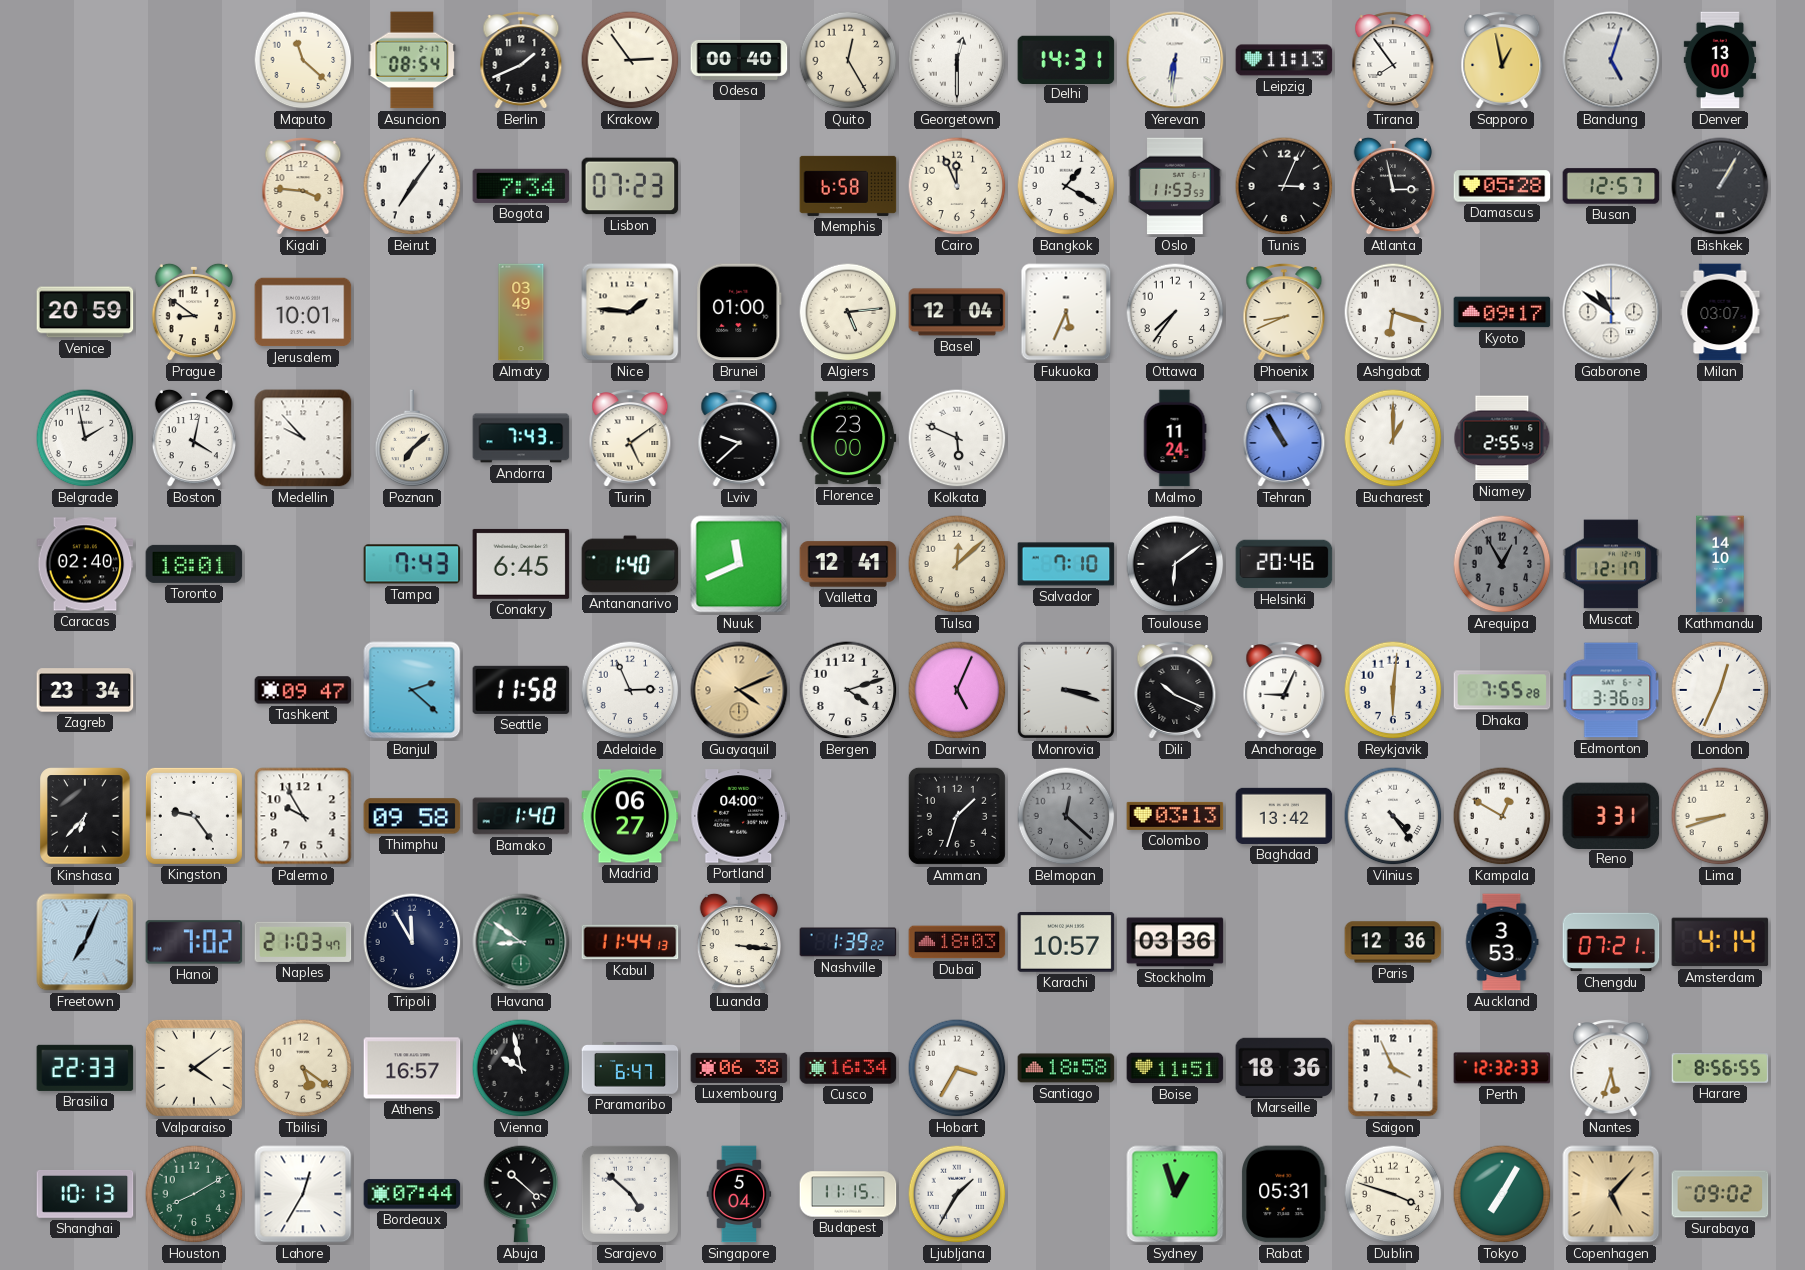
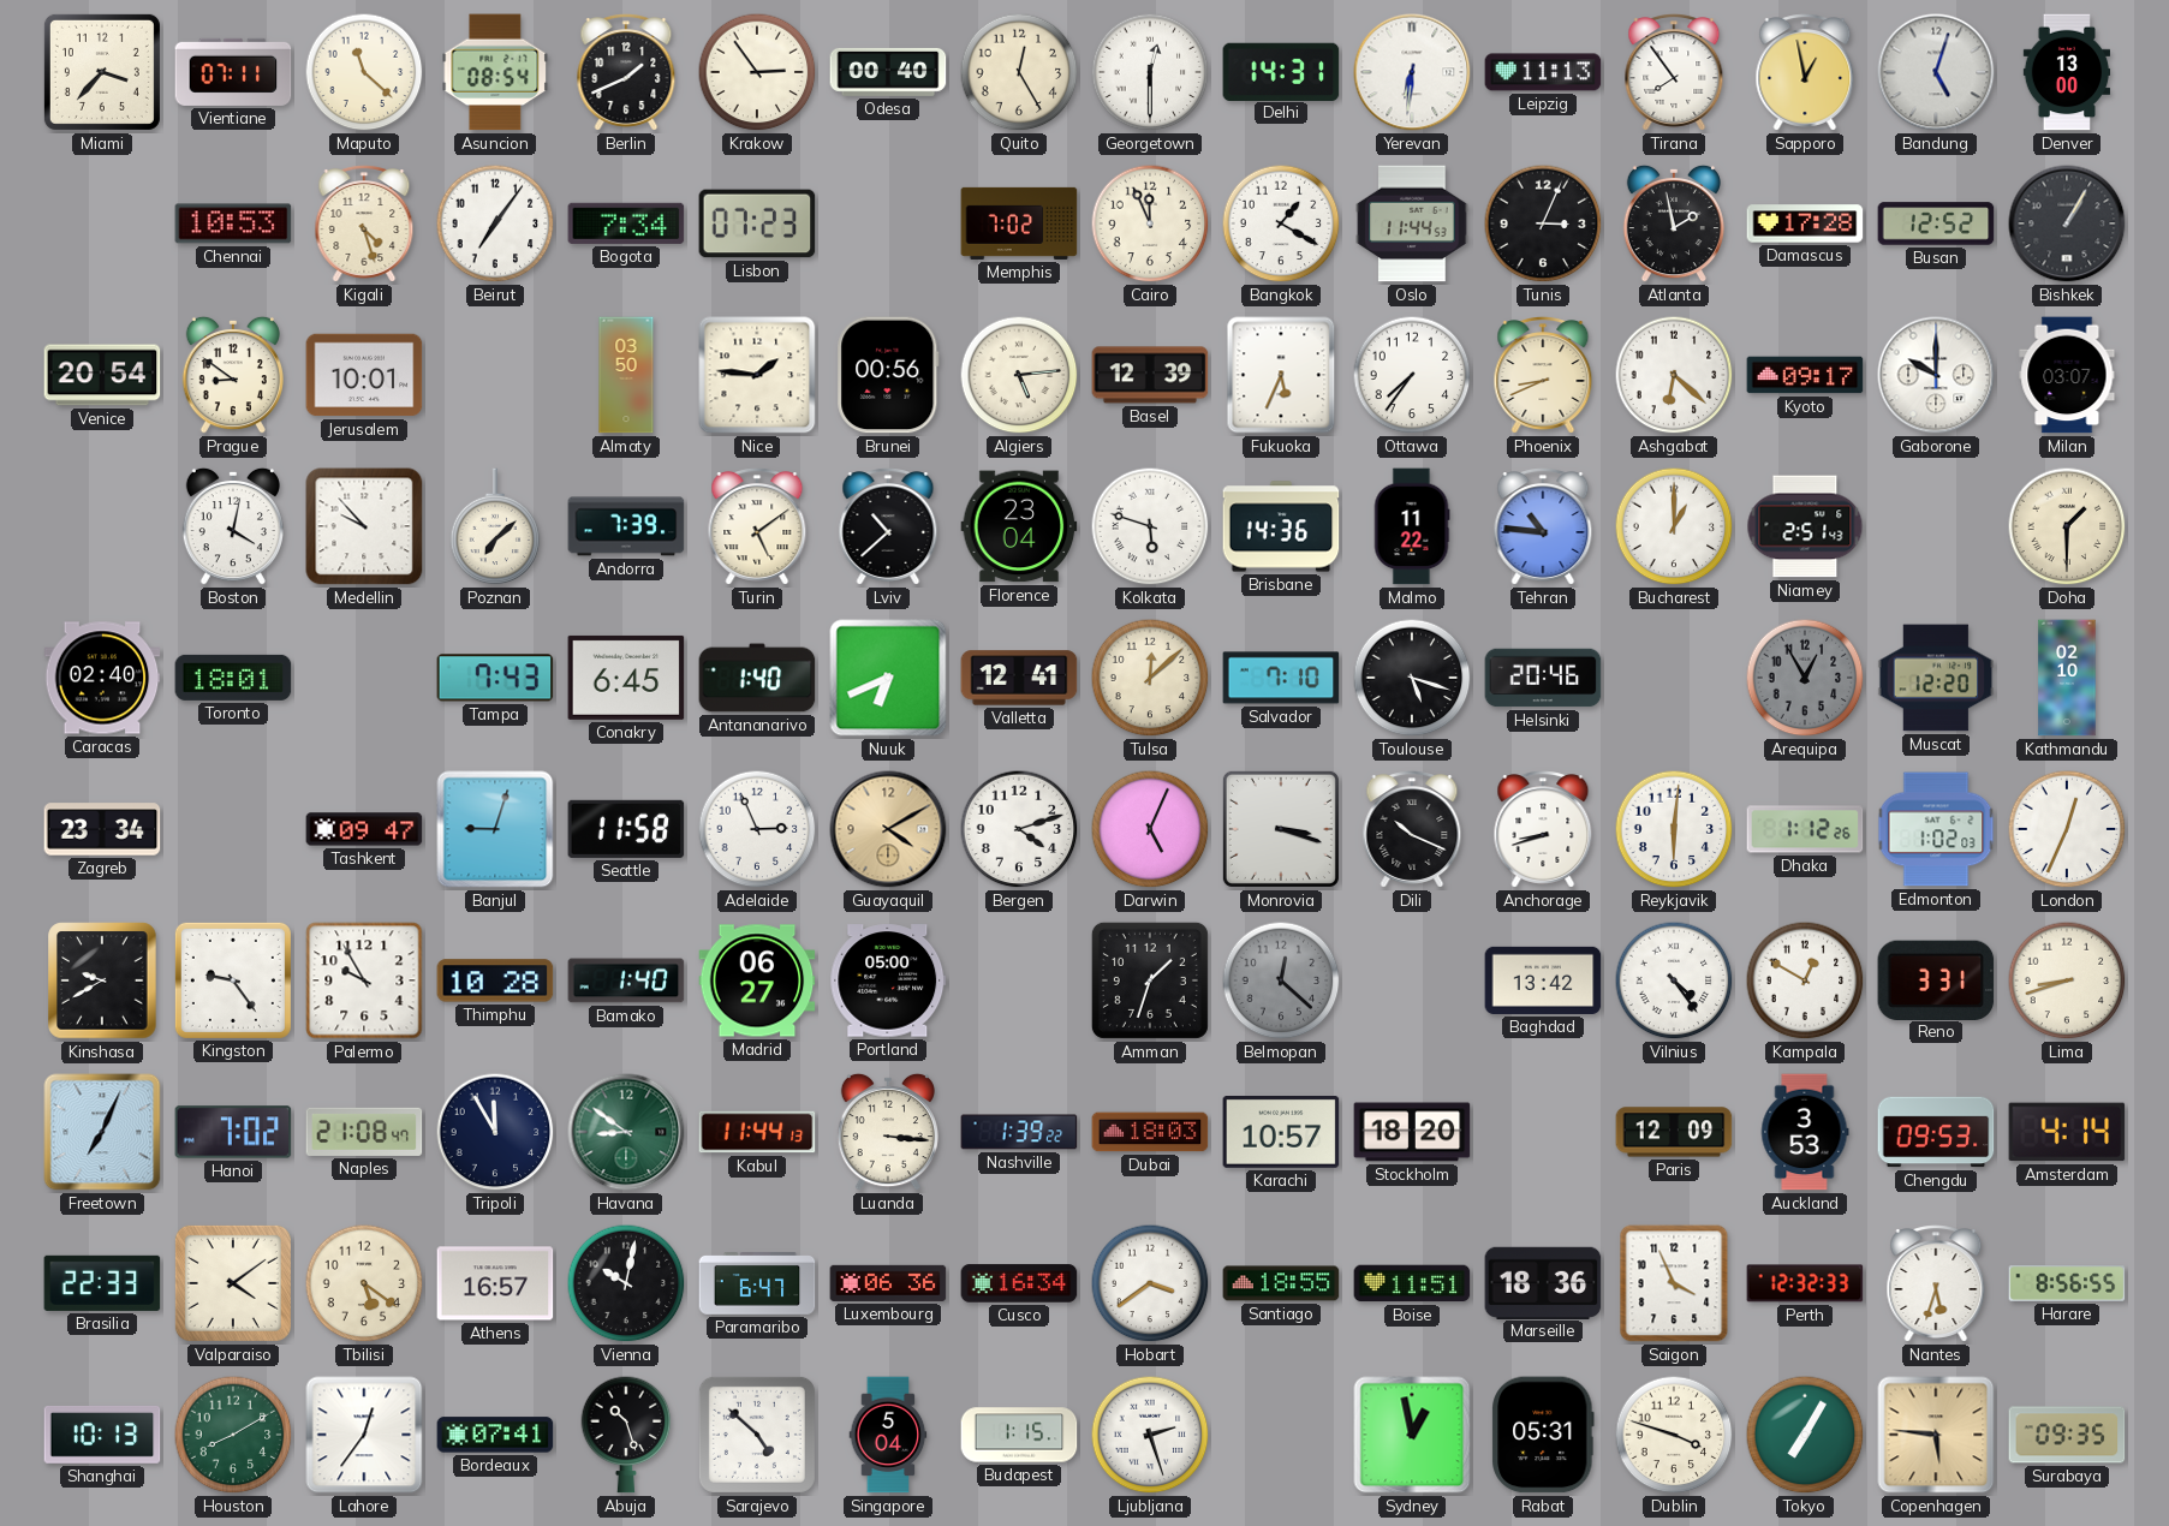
Miami: none -> 3:37 (102, 72)
Vientiane: none -> 07:11 (233, 72)
Chennai: none -> 10:53 (233, 223)
Kigali: 3:46 -> 4:27 (364, 223)
Memphis: 6:58 -> 7:02 (1019, 223)
Oslo: 11:53 -> 11:44 (1412, 223)
Atlanta: 2:58 -> 1:58 (1673, 223)
Damascus: 05:28 -> 17:28 (1805, 223)
Busan: 12:57 -> 12:52 (1936, 223)
Venice: 20:59 -> 20:54 (102, 375)
Almaty: 03:49 -> 03:50 (626, 375)
Brunei: 01:00 -> 00:56 (888, 375)
Basel: 12:04 -> 12:39 (1150, 375)
Ashgabat: 6:18 -> 6:22 (1674, 375)
Gaborone: 10:51 -> 10:00 (1936, 375)
Belgrade: 1:58 -> none (85, 438)
Andorra: 7:43 -> 7:39 (626, 526)
Lviv: 9:38 -> 10:38 (888, 526)
Florence: 23:00 -> 23:04 (1019, 526)
Kolkata: 5:49 -> 5:48 (1150, 526)
Brisbane: none -> 14:36 (1281, 526)
Malmo: 11:24 -> 11:22 (1412, 526)
Tehran: 10:55 -> 10:46 (1543, 526)
Niamey: 2:55 -> 2:51 (1805, 526)
Doha: none -> 1:30 (2067, 526)
Nuuk: 11:41 -> 6:41 (888, 678)
Toulouse: 6:09 -> 5:18 (1412, 678)
Muscat: 12:17 -> 12:20 (1936, 678)
Kathmandu: 14:10 -> 02:10 (2067, 678)
Banjul: 2:22 -> 9:03 (495, 829)
Guayaquil: 4:11 -> 4:10 (888, 829)
Anchorage: 9:04 -> 8:42 (1543, 829)
Dhaka: 7:55 -> 1:12 (1805, 829)
Edmonton: 3:36 -> 1:02 (1936, 829)
Kinshasa: 6:37 -> 9:40 (102, 980)
Thimphu: 09:58 -> 10:28 (495, 980)
Portland: 04:00 -> 05:00 (888, 980)
Colombo: 03:13 -> none (1175, 816)
Naples: 21:03 -> 21:08 (364, 1132)
Stockholm: 03:36 -> 18:20 (1412, 1132)
Paris: 12:36 -> 12:09 (1674, 1132)
Chengdu: 07:21 -> 09:53 (1936, 1132)
Vienna: 9:58 -> 10:02 (626, 1283)
Luxembourg: 06:38 -> 06:36 (888, 1283)
Hobart: 3:35 -> 3:39 (1150, 1283)
Santiago: 18:58 -> 18:55 (1281, 1283)
Lahore: 12:35 -> 12:36 (364, 1435)
Bordeaux: 07:44 -> 07:41 (495, 1435)
Abuja: 10:22 -> 10:27 (626, 1435)
Budapest: 11:15 -> 1:15 (1019, 1435)
Ljubljana: 1:35 -> 2:27 (1150, 1435)
Sydney: 12:57 -> 12:58 (1412, 1435)
Copenhagen: 5:07 -> 5:46 (1936, 1435)
Surabaya: 09:02 -> 09:35 (2067, 1435)
